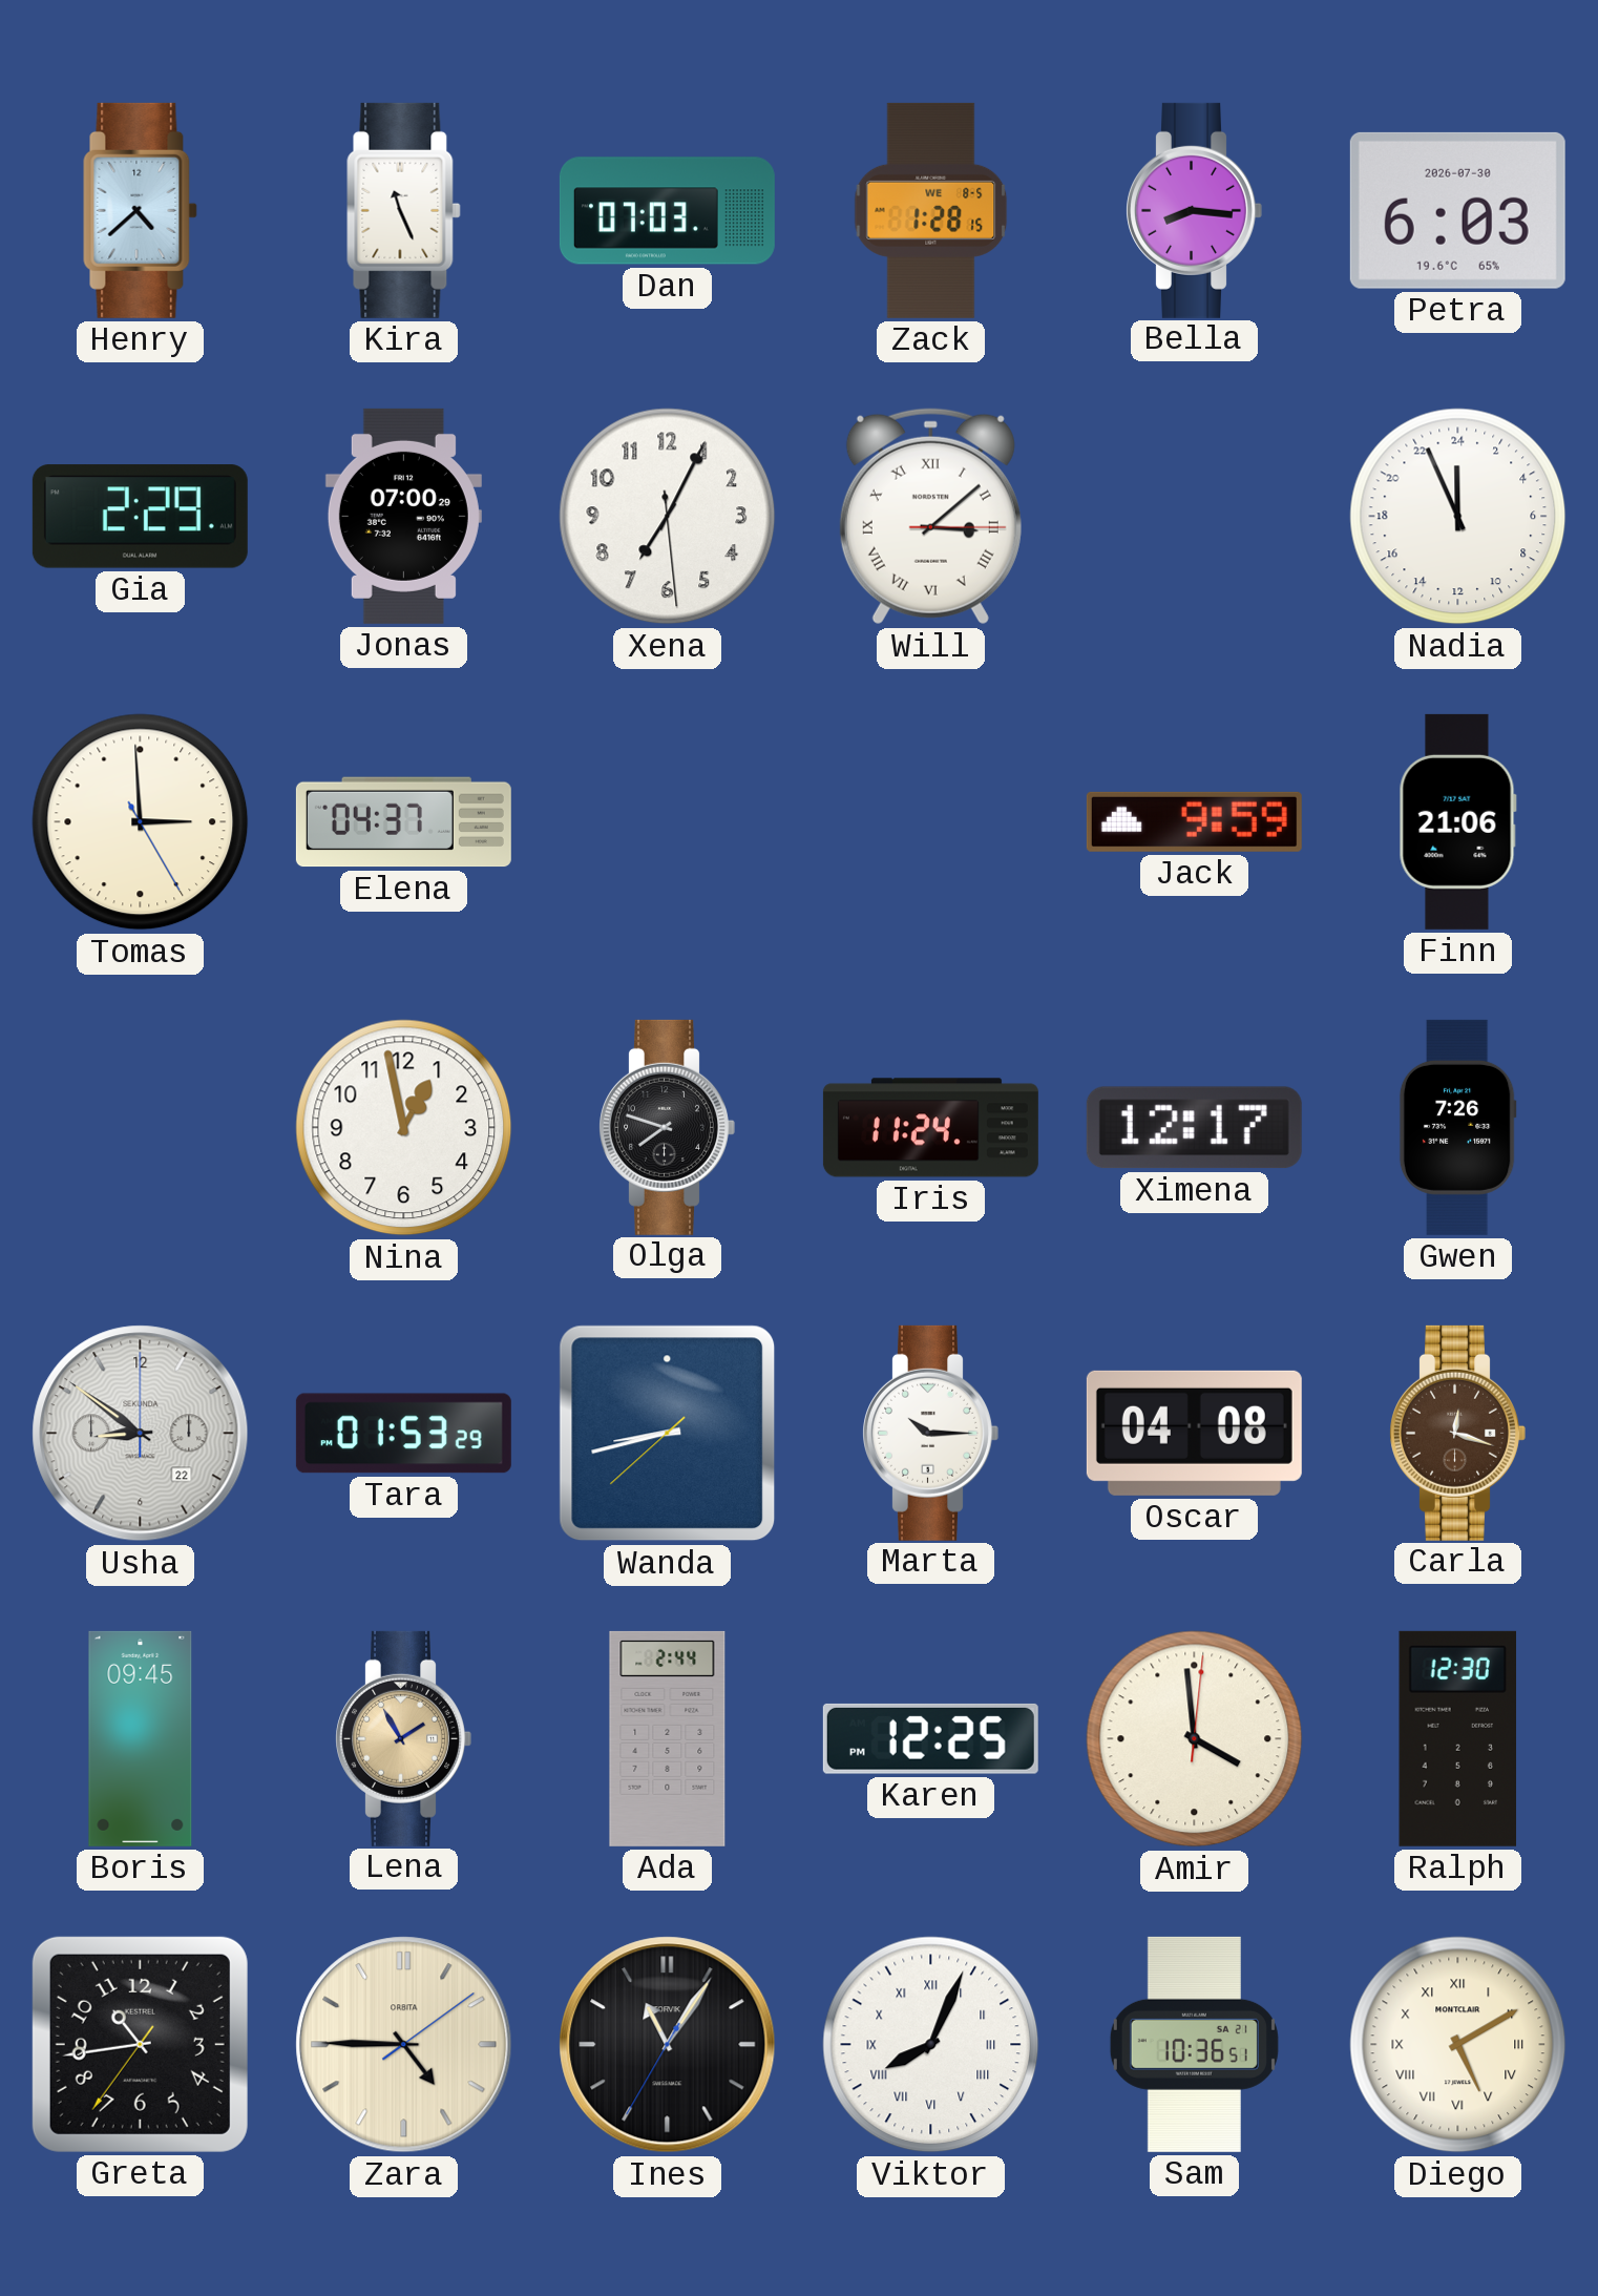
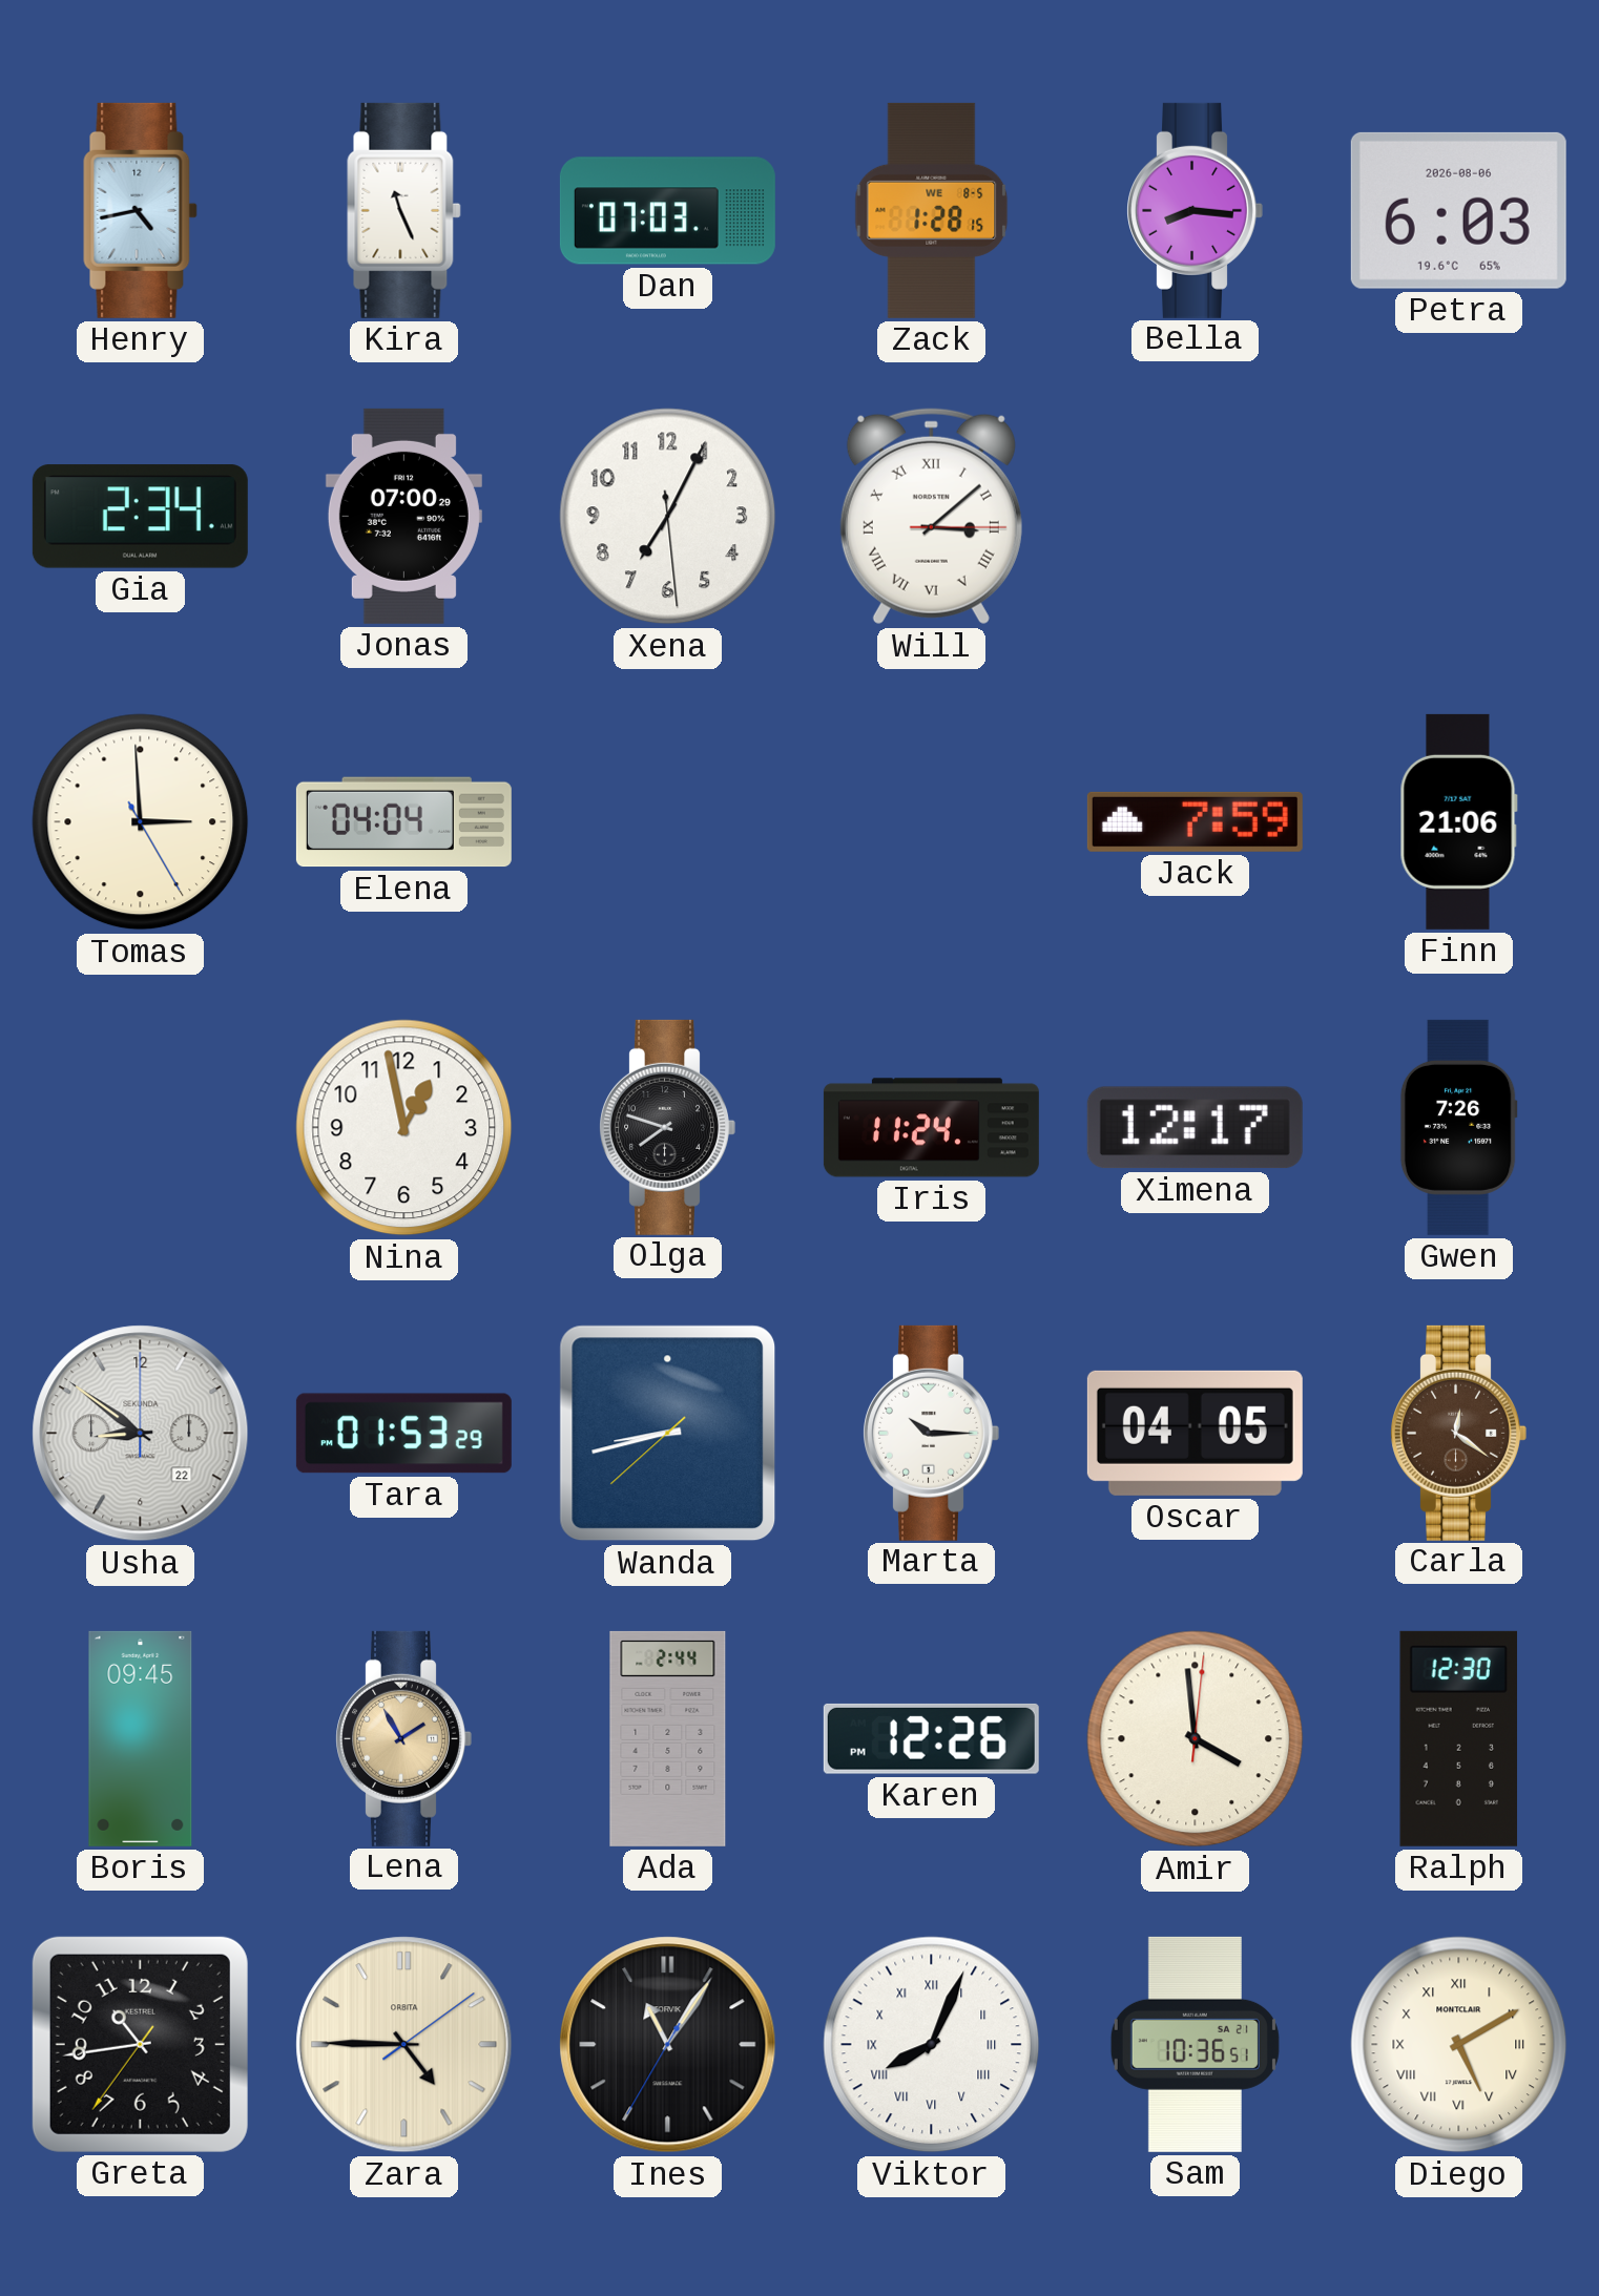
Henry: 4:38 -> 4:43 (141, 210)
Petra date: 2026-07-30 -> 2026-08-06 (1458, 210)
Gia: 2:29 -> 2:34 (140, 517)
Nadia: 23:56 -> none (1458, 517)
Elena: 04:37 -> 04:04 (403, 822)
Jack: 9:59 -> 7:59 (1195, 821)
Oscar: 04:08 -> 04:05 (1195, 1433)
Carla: 12:18 -> 12:21 (1458, 1433)
Karen: 12:25 -> 12:26 (931, 1738)
